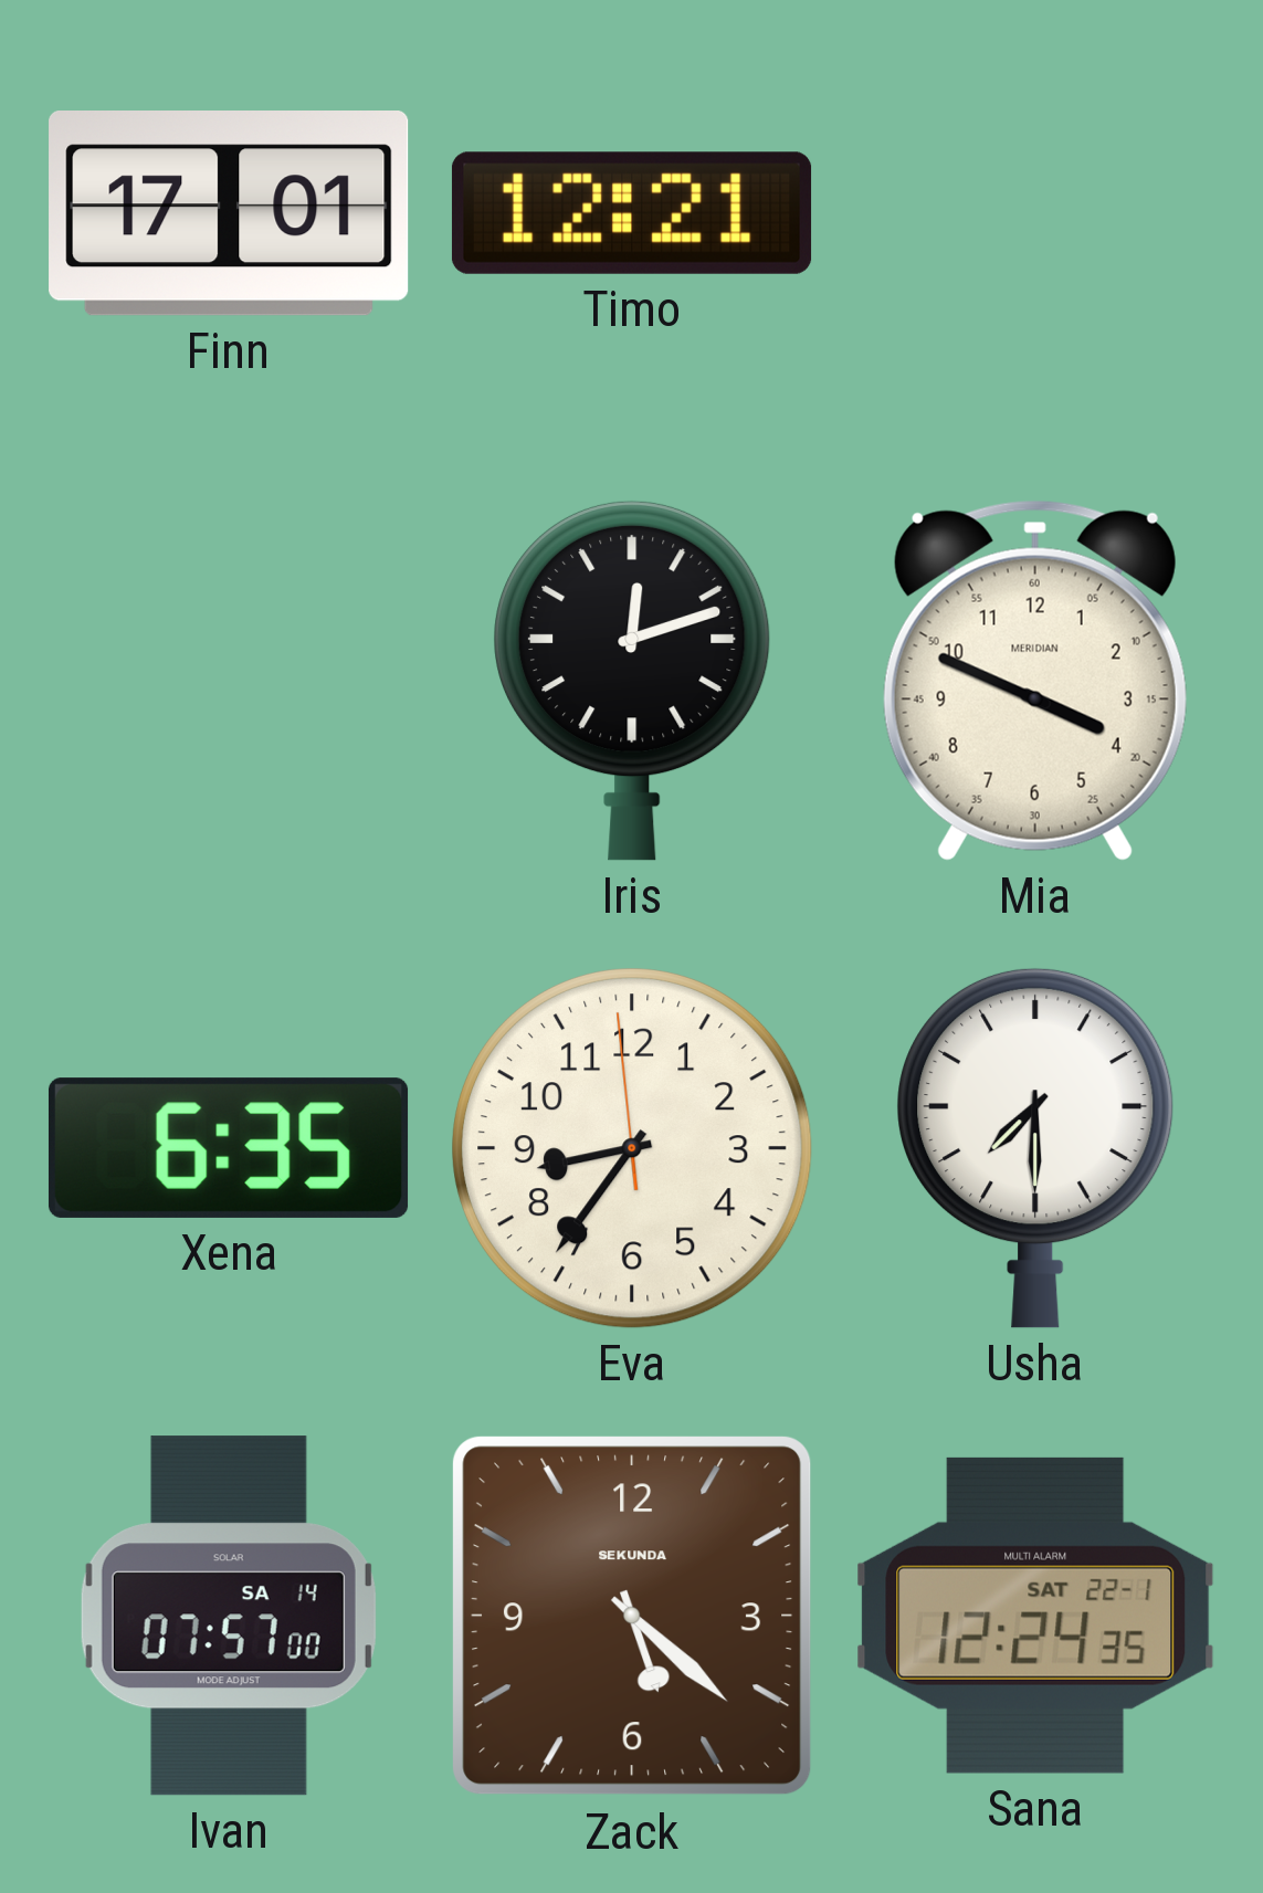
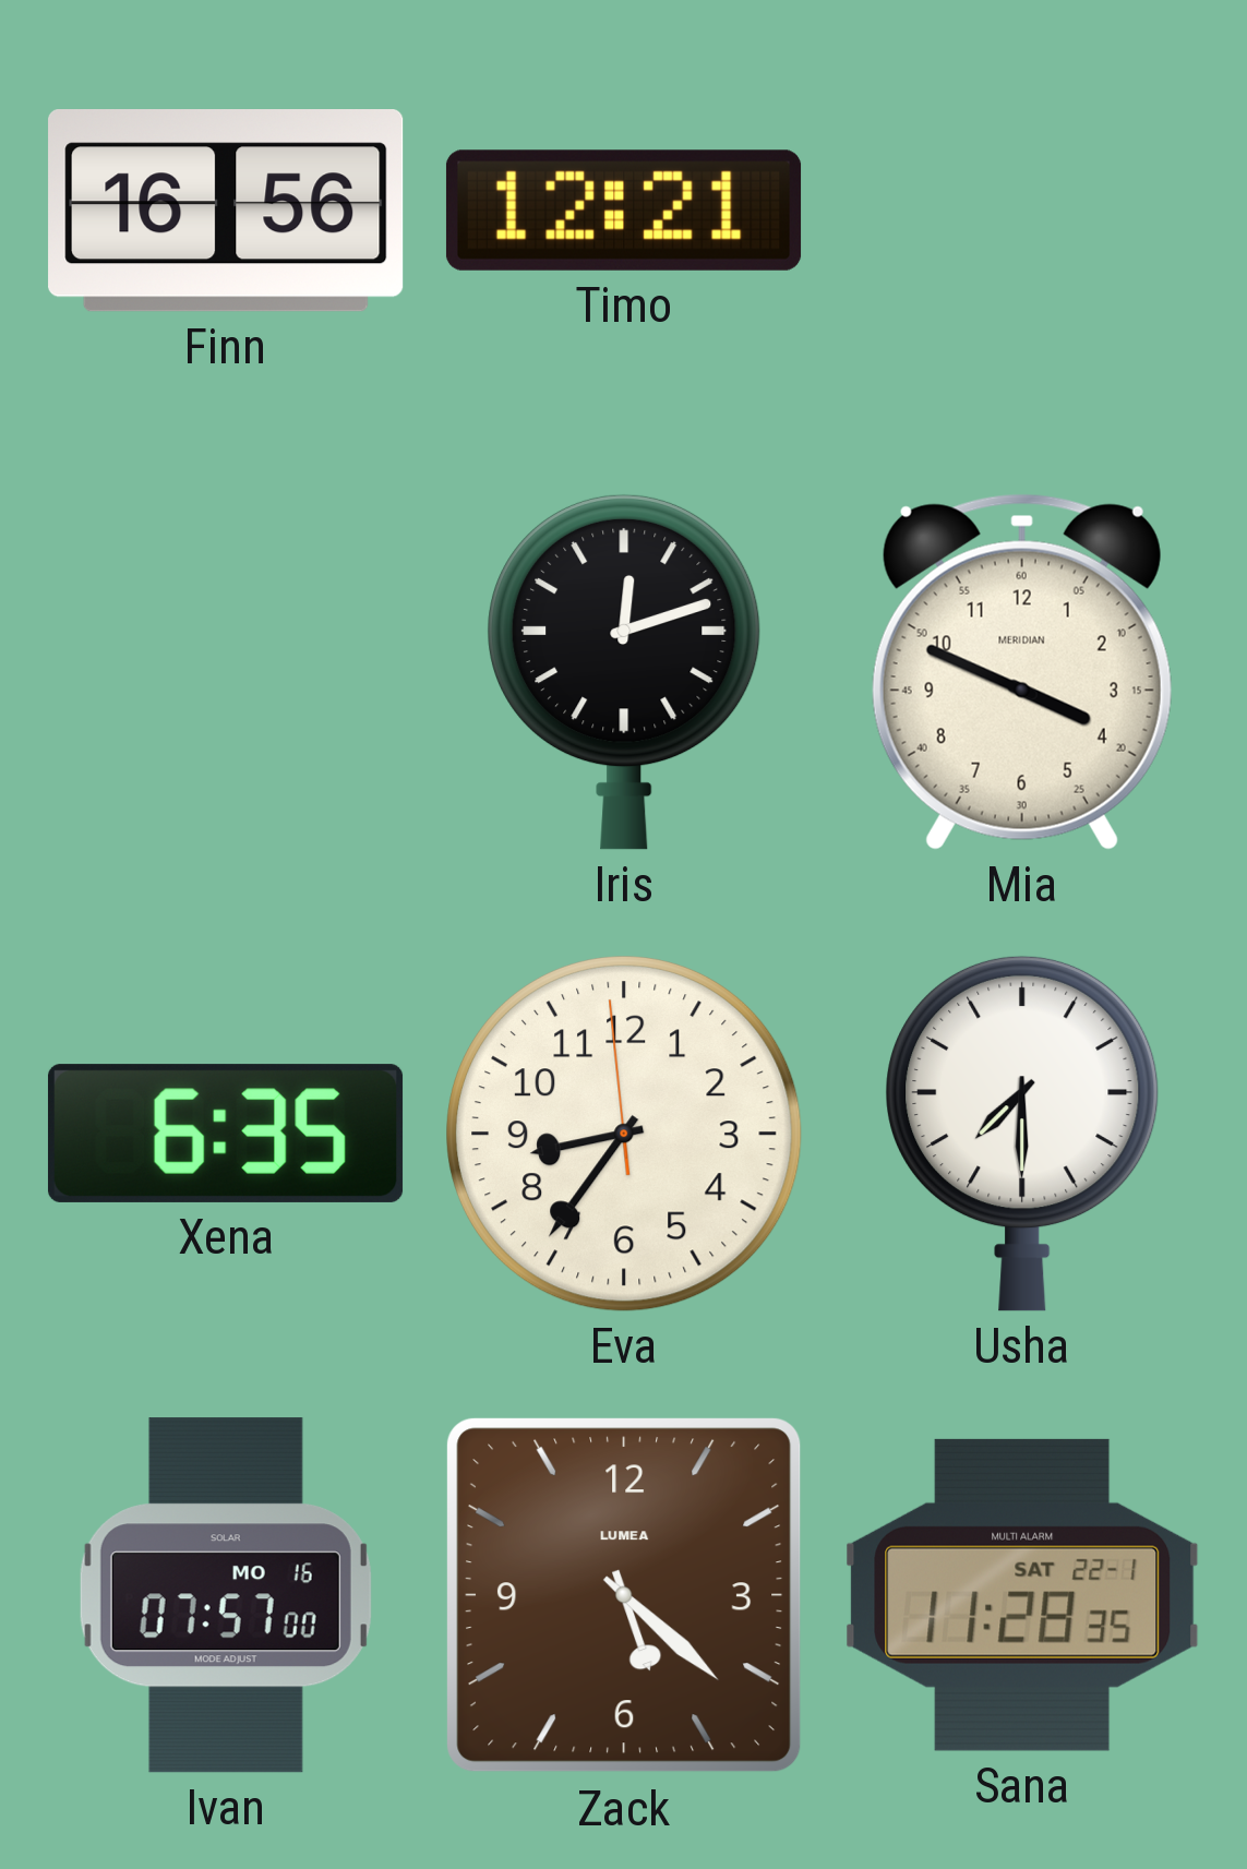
Finn: 17:01 -> 16:56 (226, 212)
Ivan date: SA 14 -> MO 16 (226, 1595)
Zack brand: SEKUNDA -> LUMEA (624, 1595)
Sana: 12:24 -> 11:28 (1022, 1595)
